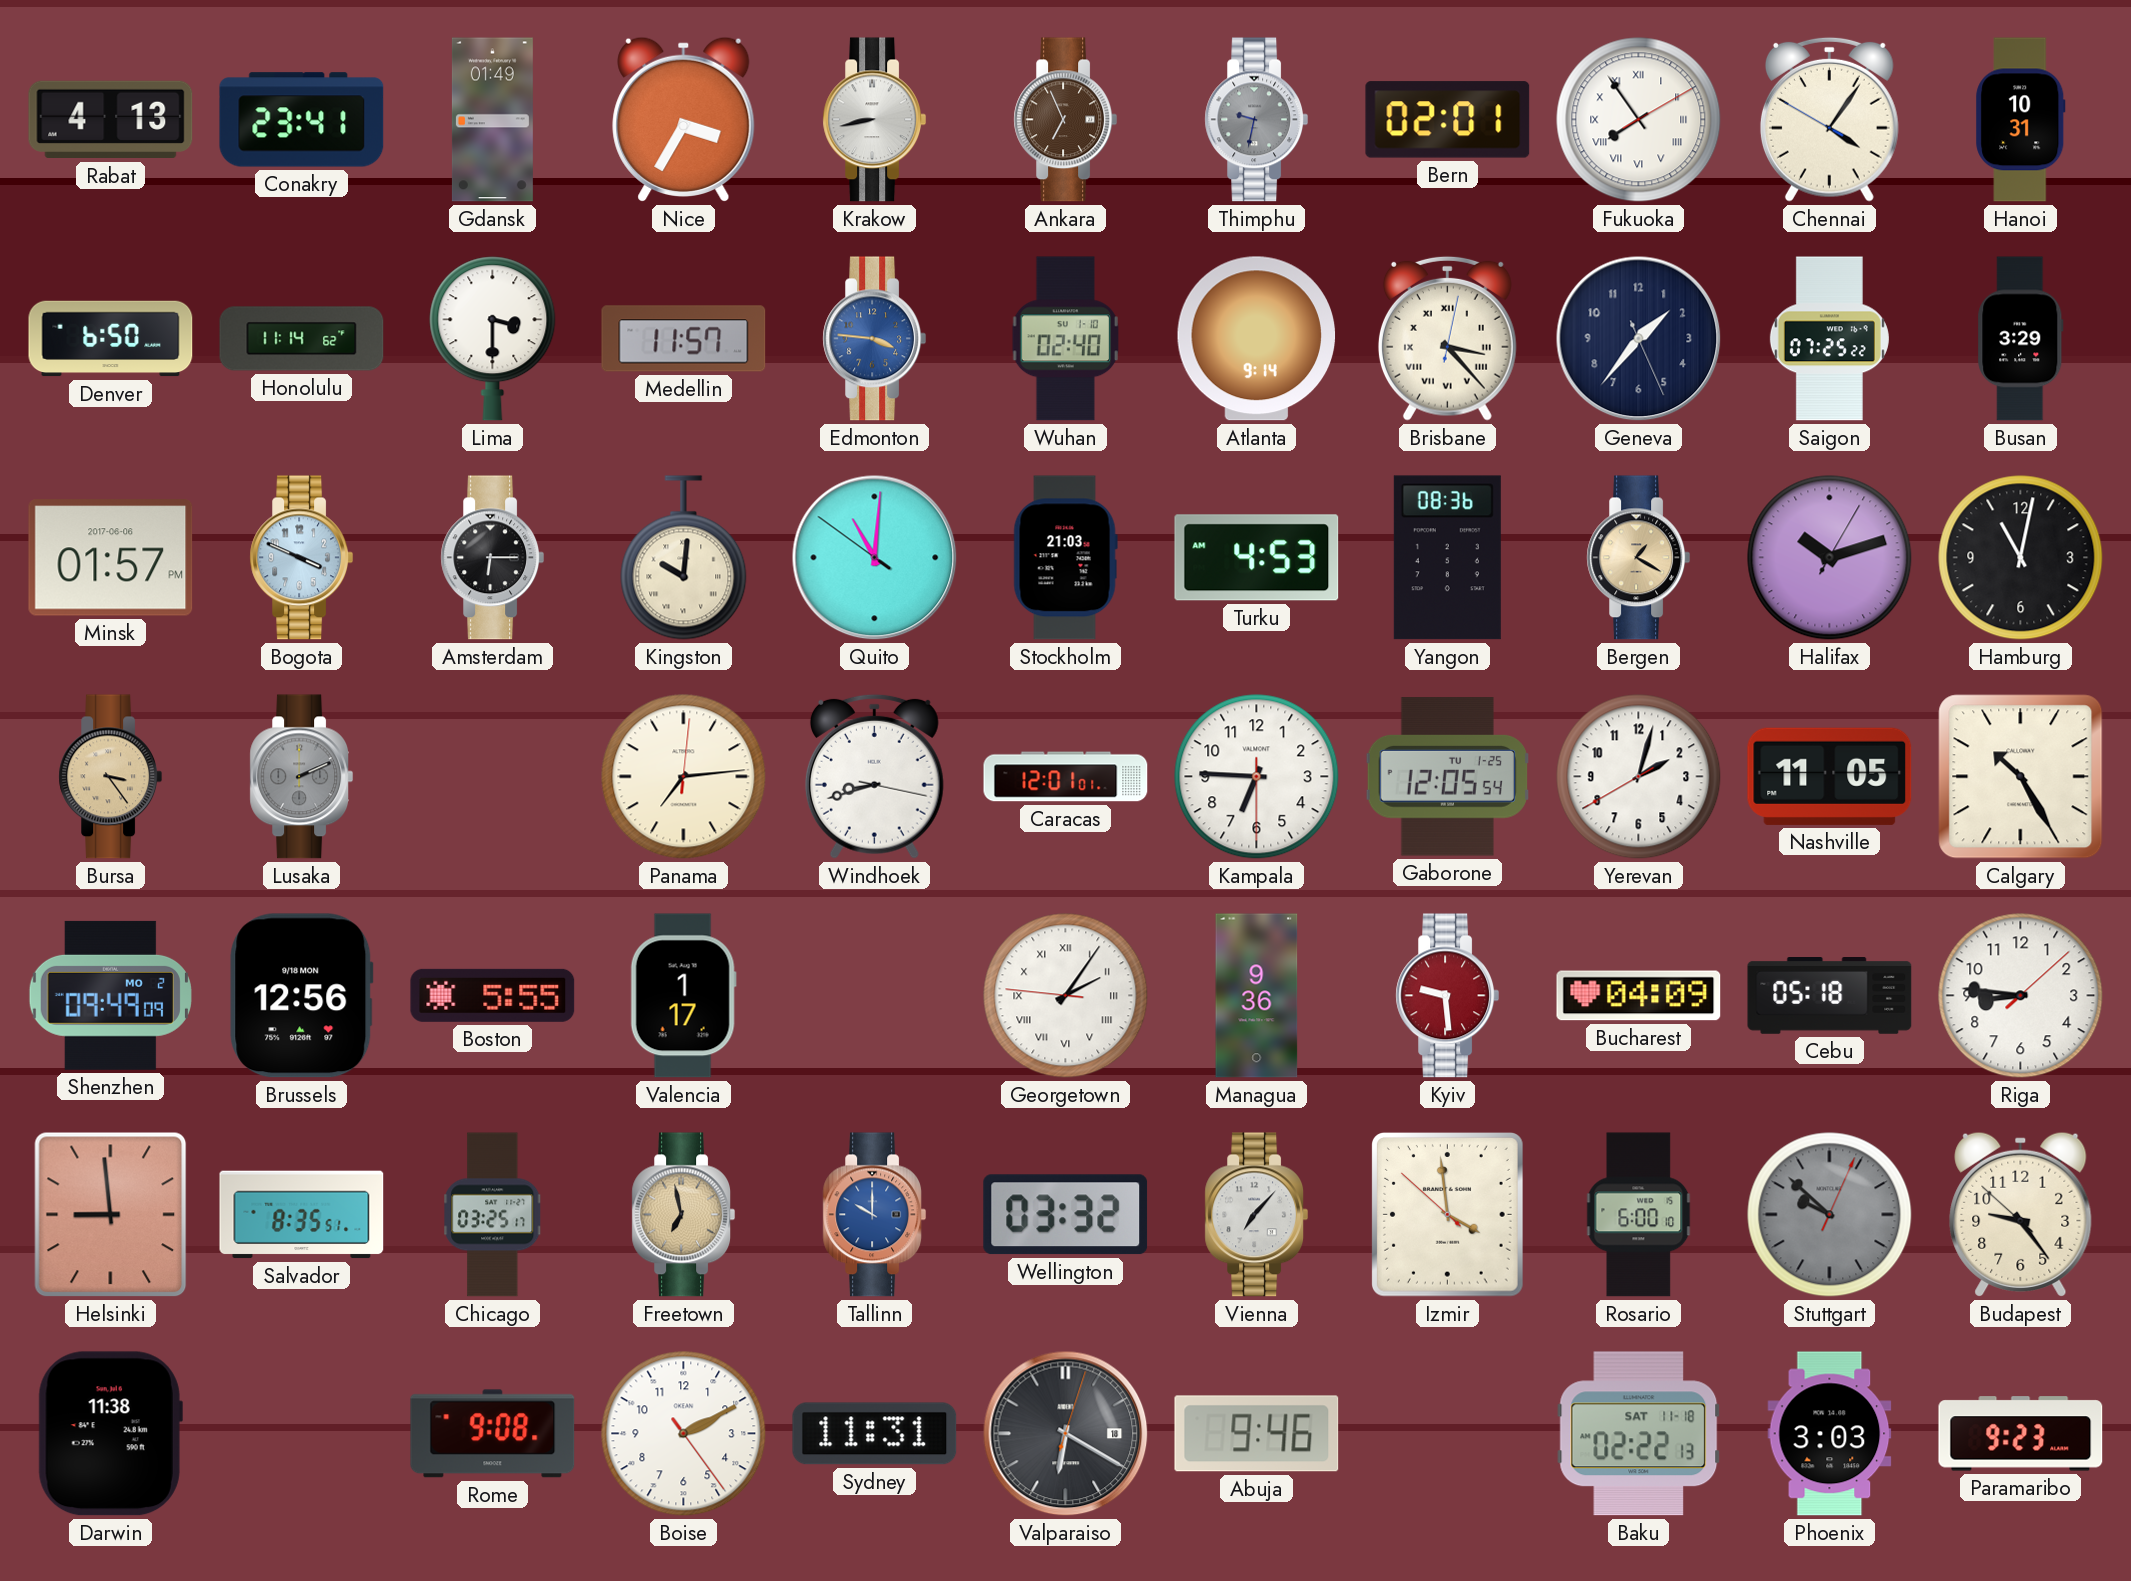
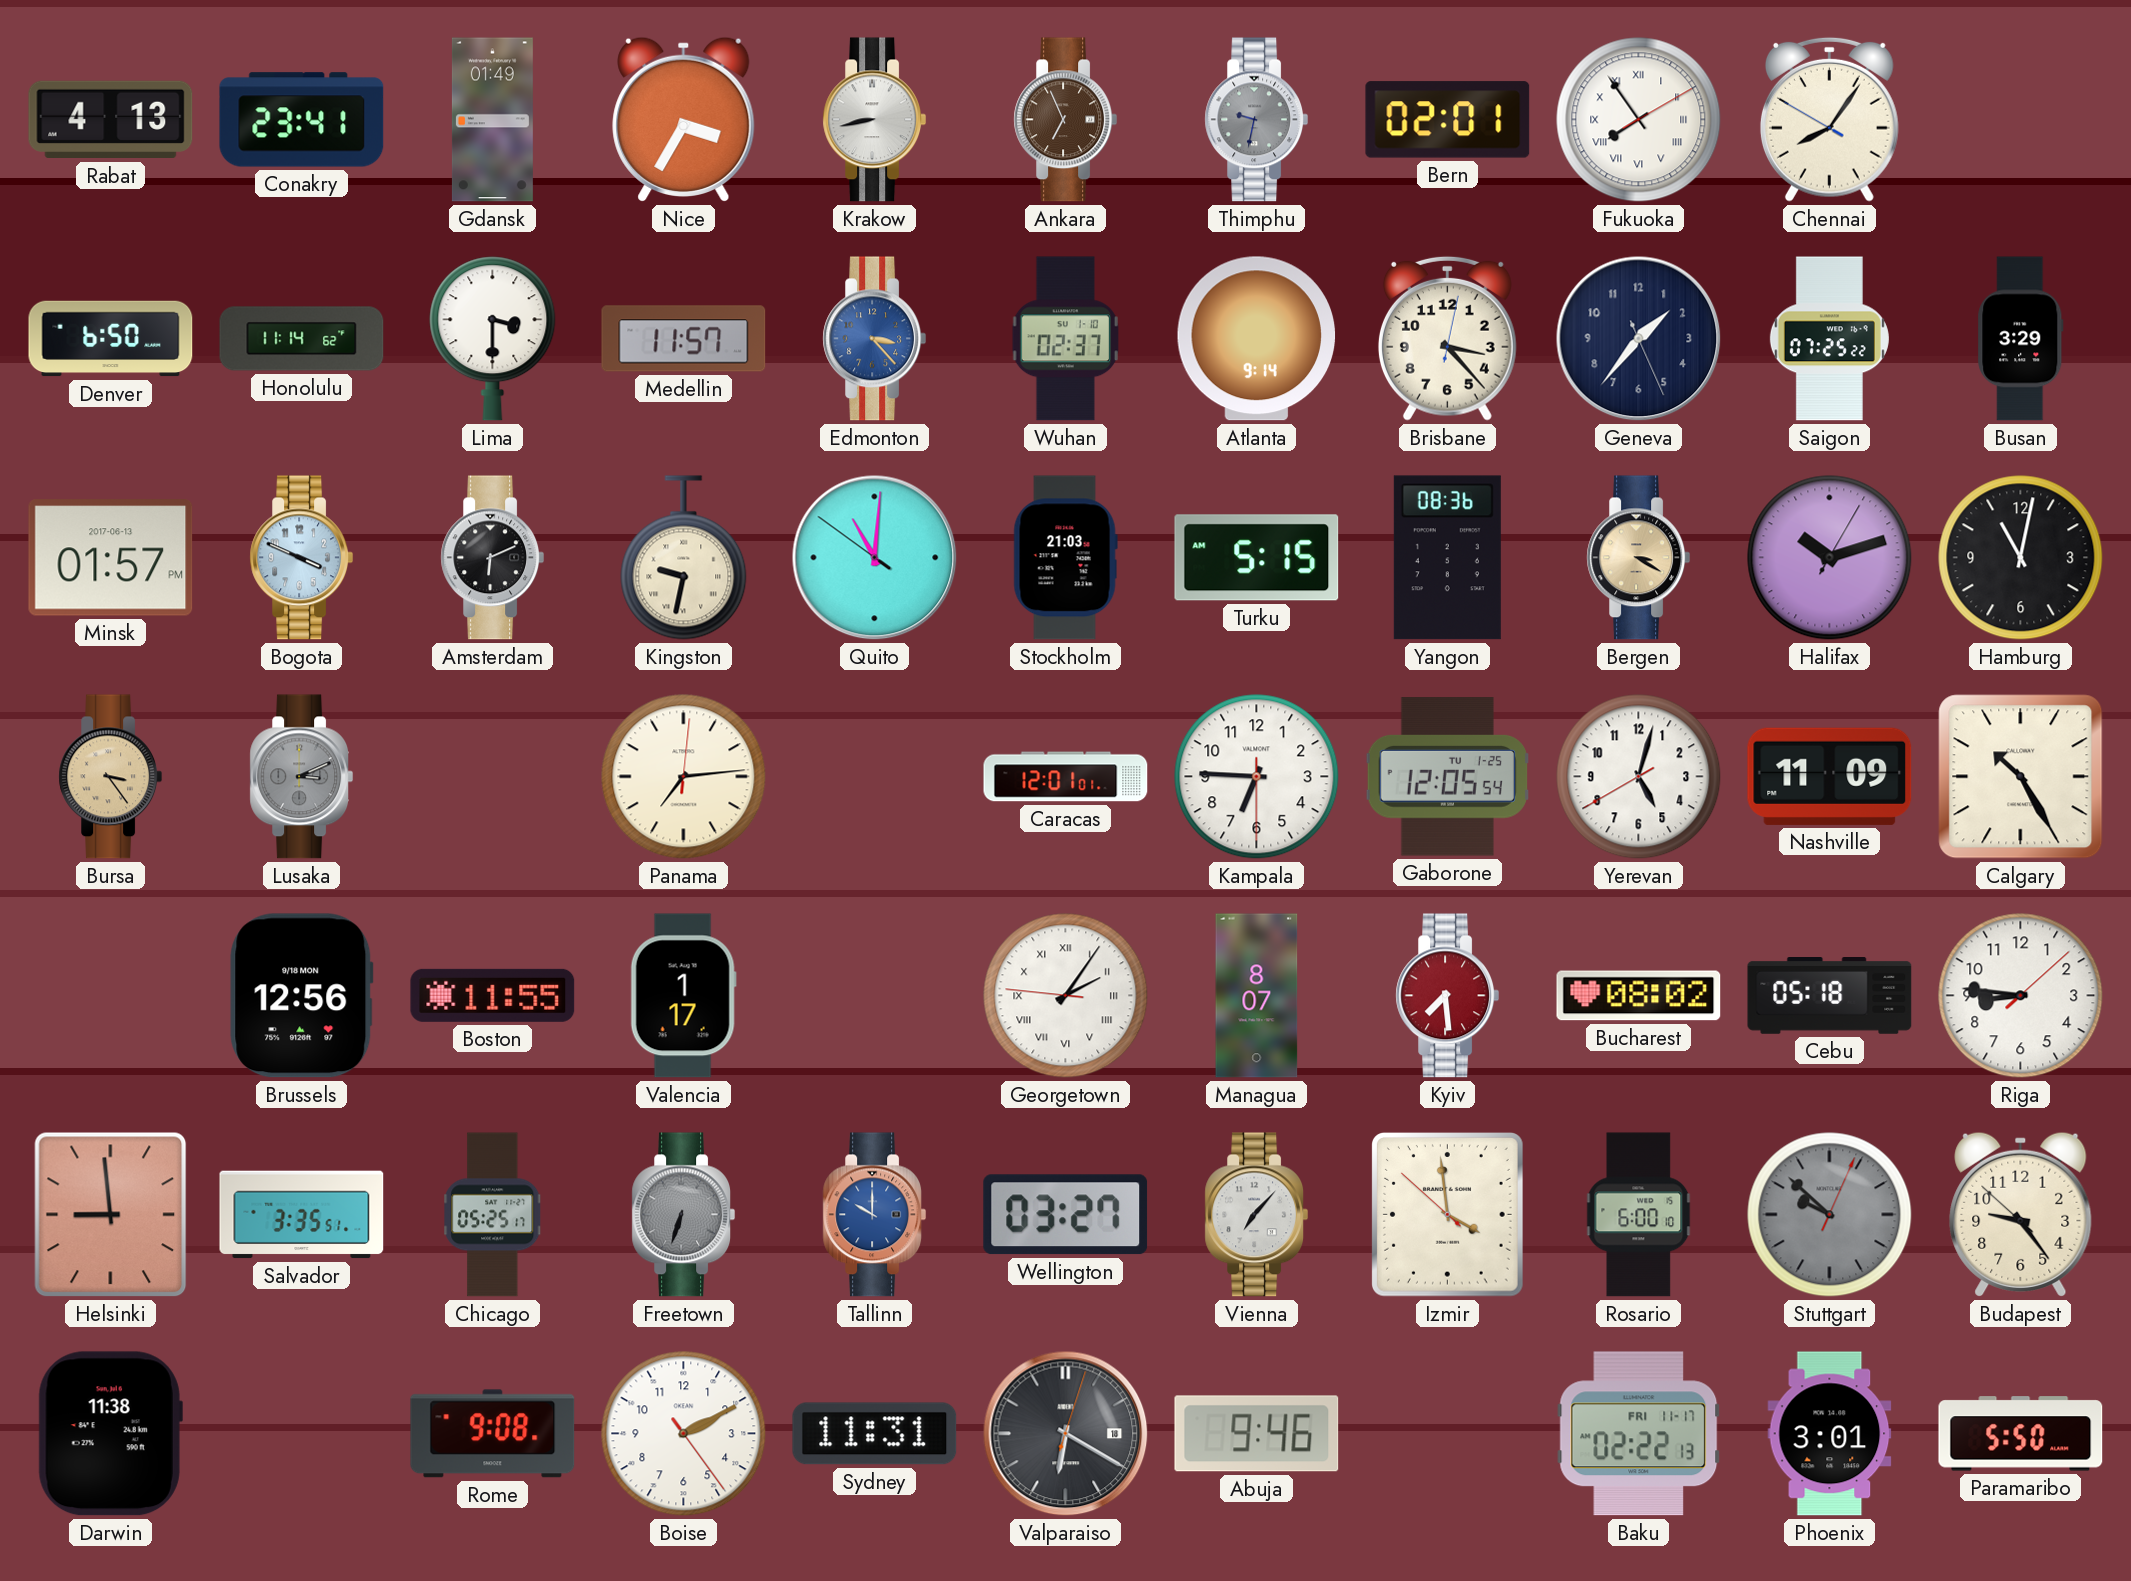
Chennai: 4:05 -> 8:05 (1829, 119)
Hanoi: 10:31 -> none (2021, 120)
Edmonton: 3:46 -> 3:23 (874, 339)
Wuhan: 02:40 -> 02:37 (1065, 339)
Brisbane numerals: Roman -> Arabic (1447, 338)
Minsk date: 2017-06-06 -> 2017-06-13 (111, 558)
Amsterdam: 6:15 -> 6:11 (492, 558)
Kingston: 10:01 -> 9:32 (684, 558)
Turku: 4:53 -> 5:15 (1257, 558)
Bergen: 1:20 -> 3:20 (1638, 558)
Lusaka: 2:11 -> 3:11 (301, 777)
Windhoek: 8:42 -> none (874, 776)
Yerevan: 2:02 -> 5:02 (1639, 777)
Nashville: 11:05 -> 11:09 (1830, 776)
Shenzhen: 09:49 -> none (110, 995)
Boston: 5:55 -> 11:55 (493, 995)
Managua: 9:36 -> 8:07 (1257, 996)
Kyiv: 9:29 -> 7:29 (1447, 996)
Bucharest: 04:09 -> 08:02 (1639, 996)
Salvador: 8:35 -> 3:35 (302, 1215)
Chicago: 03:25 -> 05:25 (493, 1215)
Freetown: 6:58 -> 6:33 (683, 1215)
Freetown dial: champagne -> grey (683, 1215)
Wellington: 03:32 -> 03:27 (1066, 1215)
Baku date: SAT 11-18 -> FRI 11-17 (1639, 1434)
Phoenix: 3:03 -> 3:01 (1830, 1434)
Paramaribo: 9:23 -> 5:50 (2021, 1434)
